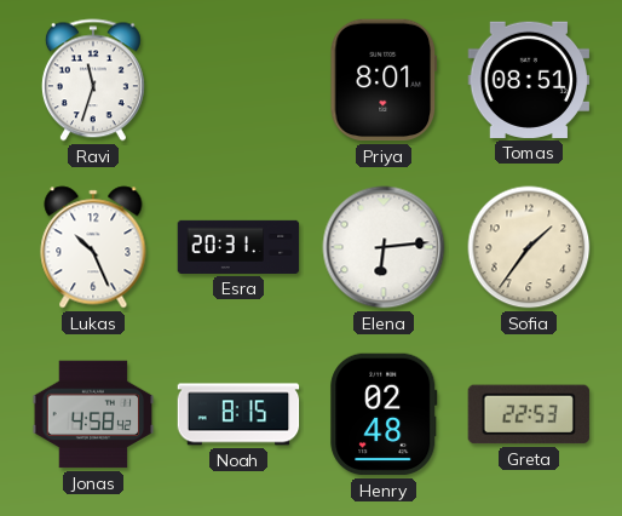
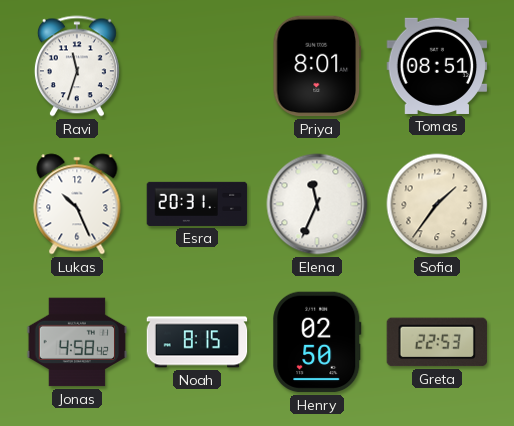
Elena: 6:14 -> 11:34 (317, 204)
Henry: 02:48 -> 02:50 (317, 342)
